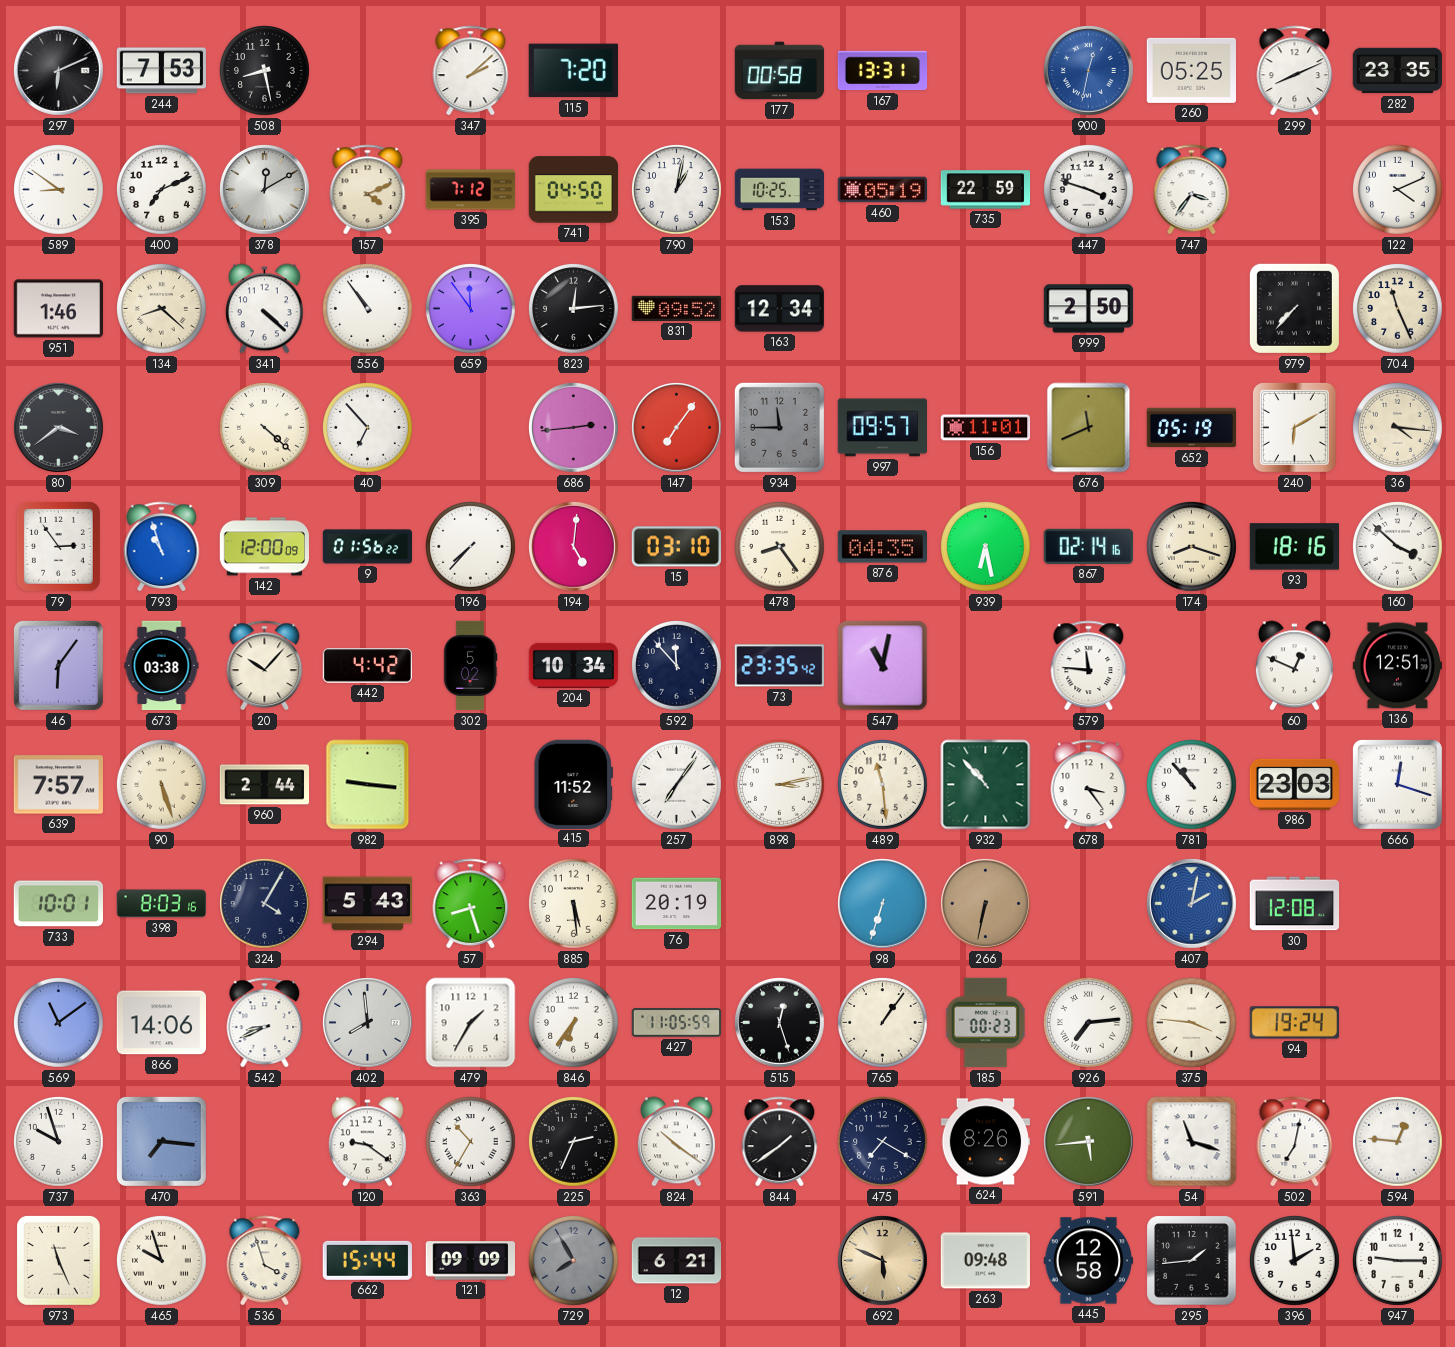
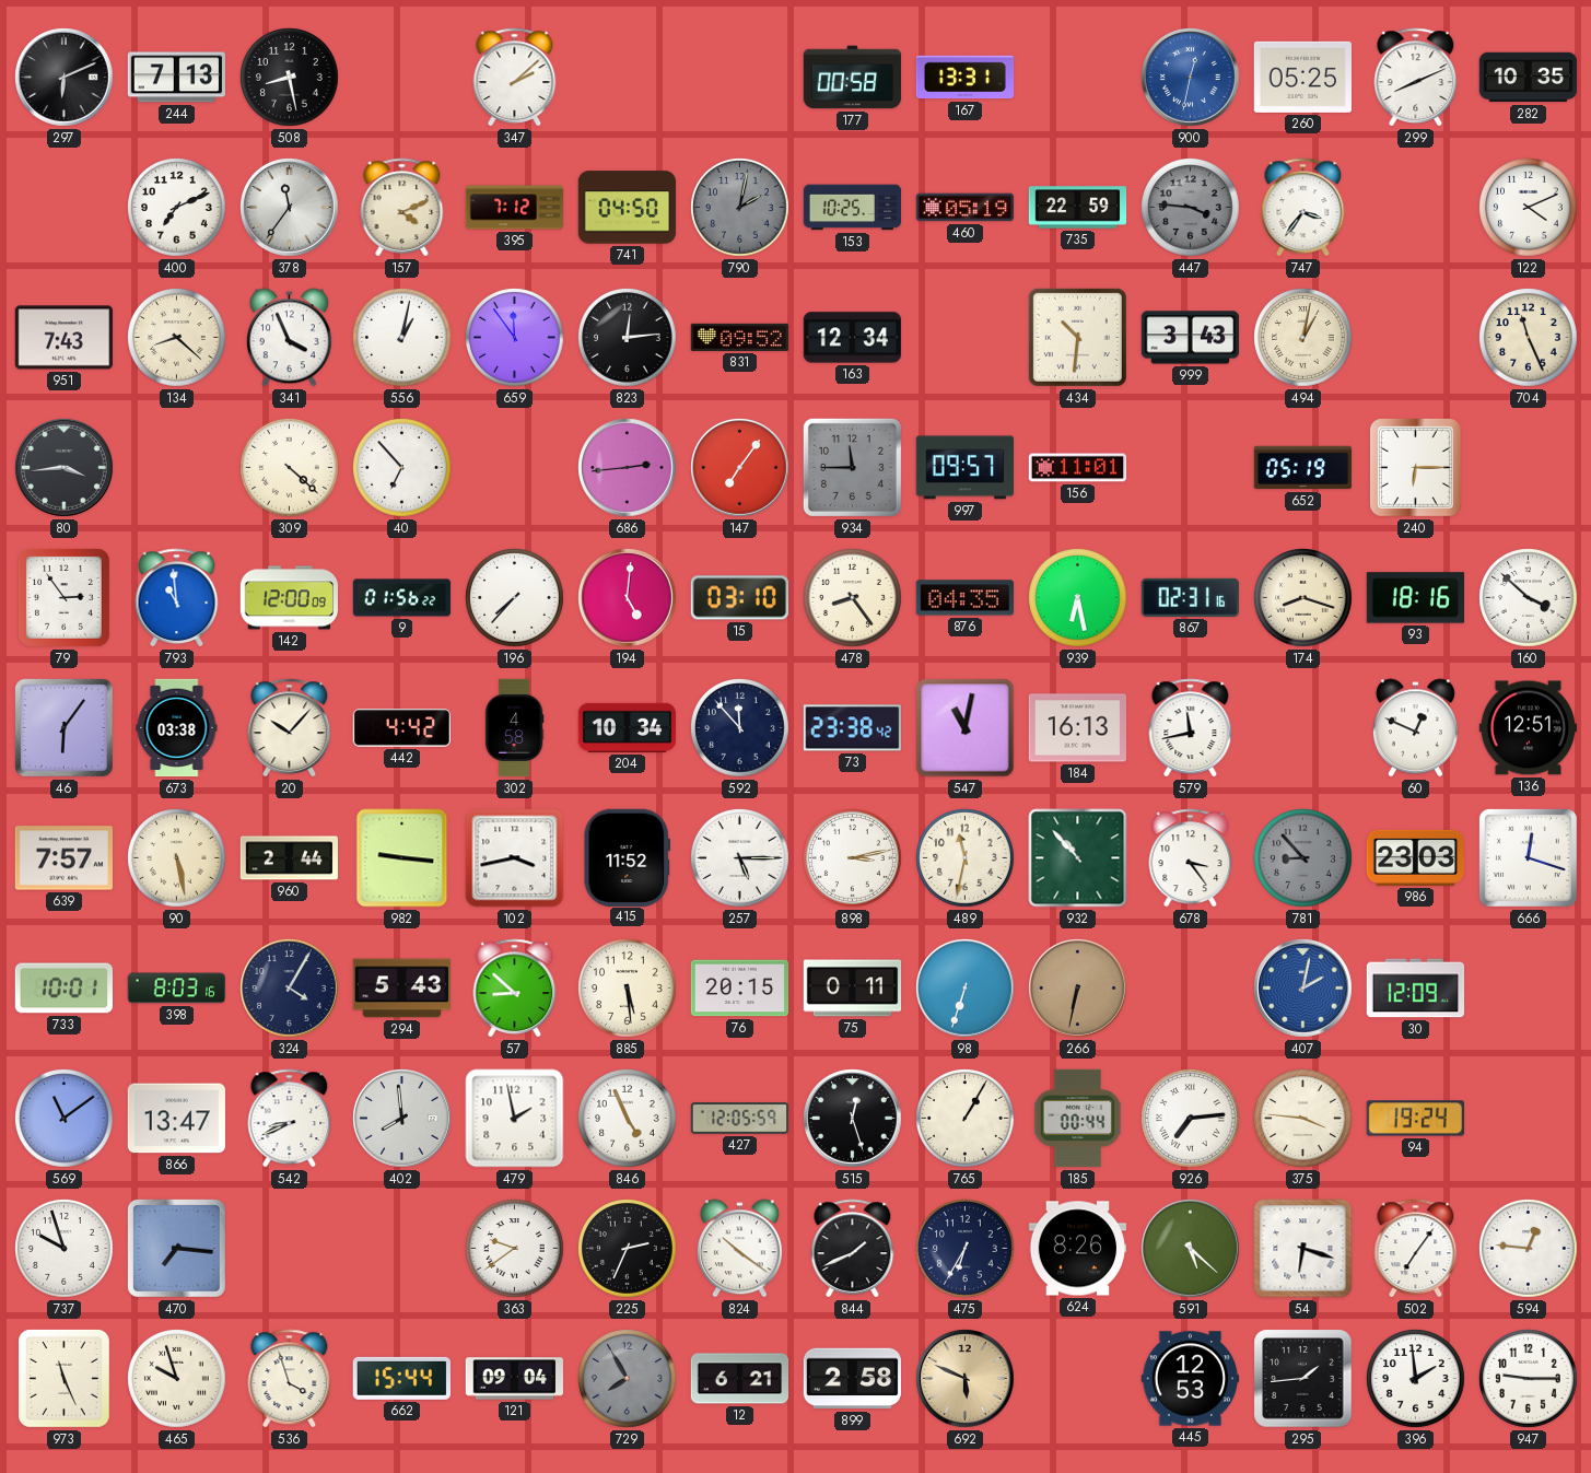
244: 7:53 -> 7:13 (176, 78)
115: 7:20 -> none (573, 71)
282: 23:35 -> 10:35 (1529, 78)
589: 8:51 -> none (59, 190)
378: 12:10 -> 11:36 (290, 208)
790: 1:02 -> 2:02 (740, 208)
790 dial: white -> grey (740, 208)
447: 3:48 -> 3:46 (1191, 208)
447 dial: white -> grey (1191, 208)
951: 1:46 -> 7:43 (63, 338)
341: 4:22 -> 3:56 (289, 338)
556: 10:54 -> 1:02 (402, 338)
434: none -> 10:31 (1077, 337)
999: 2:50 -> 3:43 (1191, 338)
494: none -> 1:02 (1303, 338)
979: 7:37 -> none (1294, 308)
80: 3:39 -> 3:44 (65, 468)
676: 11:41 -> none (1089, 428)
240: 6:10 -> 6:15 (1415, 468)
36: 4:16 -> none (1398, 428)
793: 10:57 -> 10:59 (177, 598)
867: 02:14 -> 02:31 (1190, 597)
302: 5:02 -> 4:58 (514, 728)
73: 23:35 -> 23:38 (853, 728)
184: none -> 16:13 (1078, 728)
579: 11:46 -> 11:43 (1191, 728)
90: 5:27 -> 5:28 (177, 858)
102: none -> 3:43 (515, 858)
257: 7:06 -> 5:15 (740, 858)
489: 11:29 -> 11:32 (966, 858)
781: 10:53 -> 8:53 (1303, 858)
781 dial: white -> grey (1303, 858)
57: 8:27 -> 8:52 (515, 989)
76: 20:19 -> 20:15 (740, 989)
75: none -> 0:11 (853, 989)
30: 12:08 -> 12:09 (1416, 989)
866: 14:06 -> 13:47 (176, 1119)
479: 1:35 -> 1:58 (515, 1119)
846: 6:36 -> 4:56 (628, 1119)
427: 11:05 -> 12:05 (740, 1119)
765: 1:06 -> 1:05 (966, 1119)
185: 00:23 -> 00:44 (1078, 1119)
120: 9:21 -> none (367, 1142)
363: 10:35 -> 9:39 (515, 1249)
844: 1:39 -> 1:41 (853, 1249)
475: 7:20 -> 6:35 (966, 1249)
591: 5:44 -> 5:22 (1191, 1249)
54: 11:18 -> 6:18 (1303, 1249)
502: 7:02 -> 7:06 (1416, 1249)
121: 09:09 -> 09:04 (514, 1379)
899: none -> 2:58 (853, 1379)
263: 09:48 -> none (986, 1261)
445: 12:58 -> 12:53 (1191, 1379)
